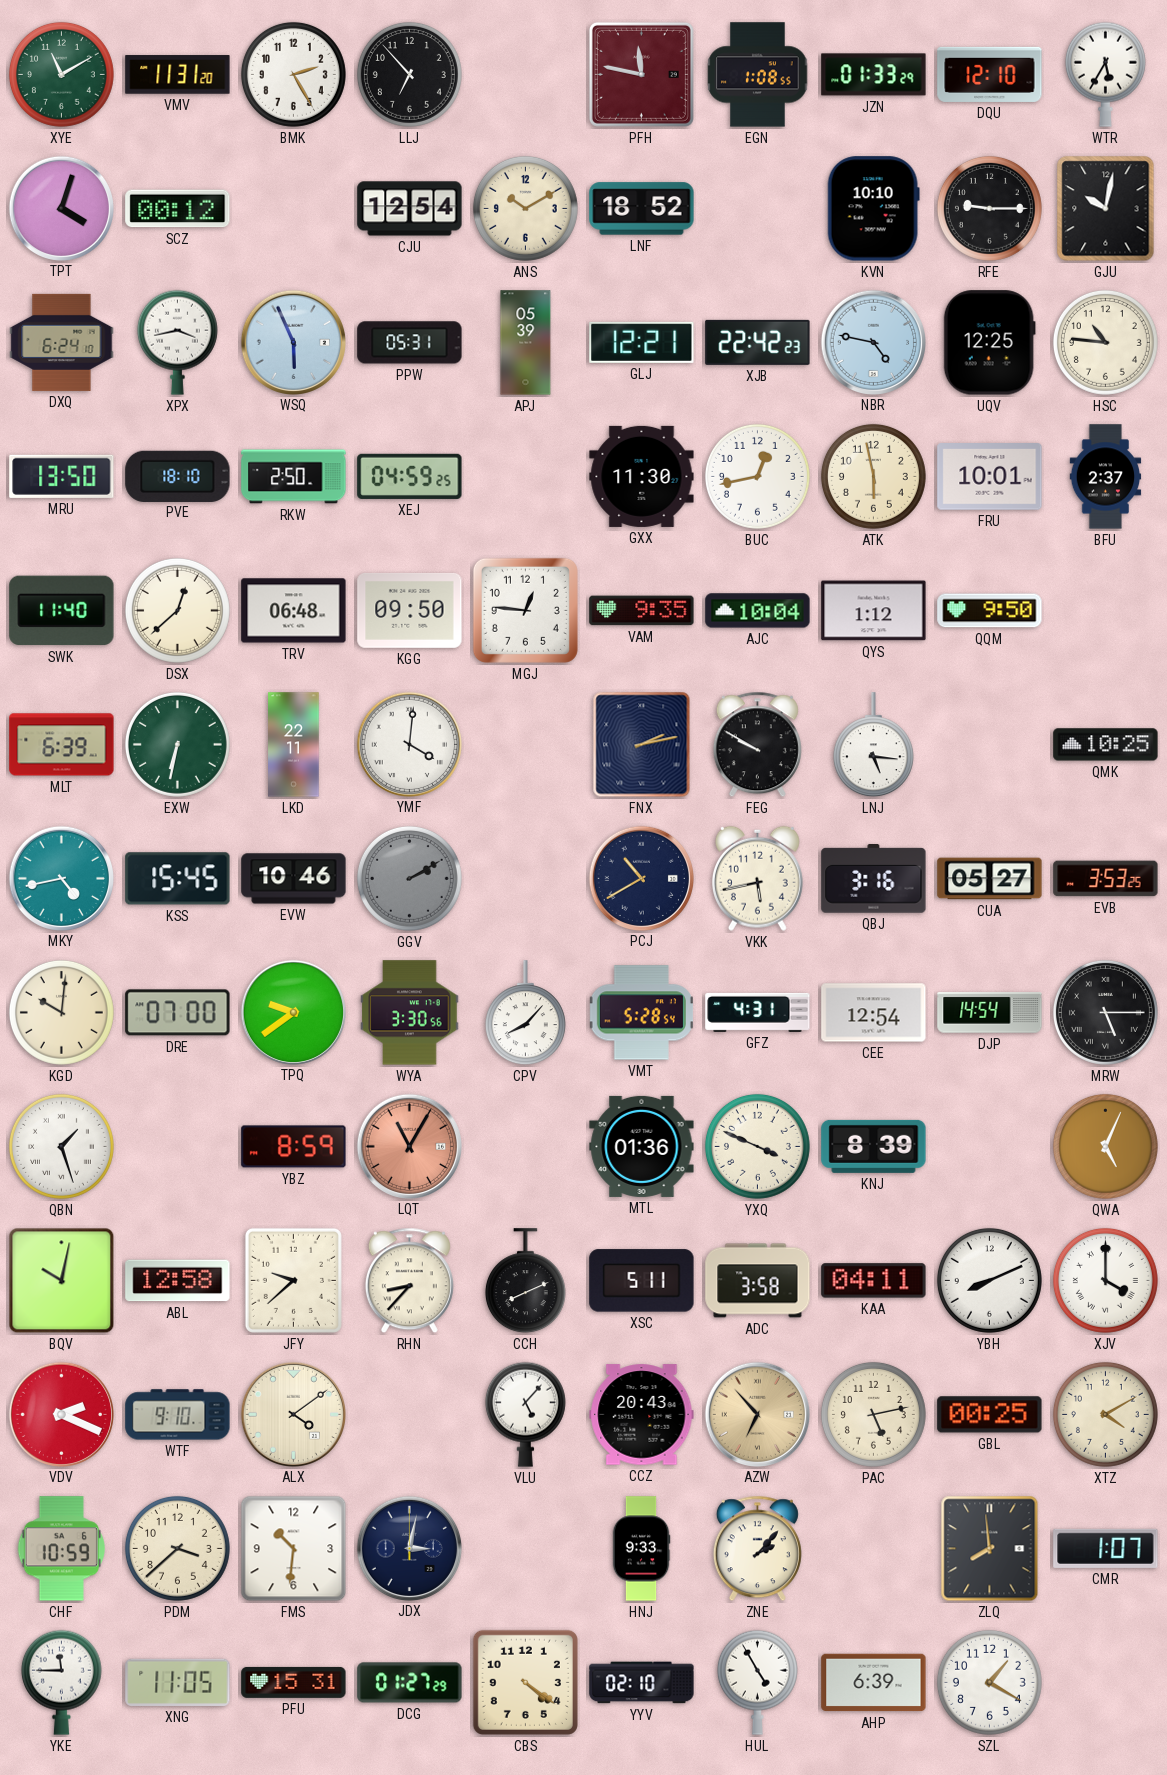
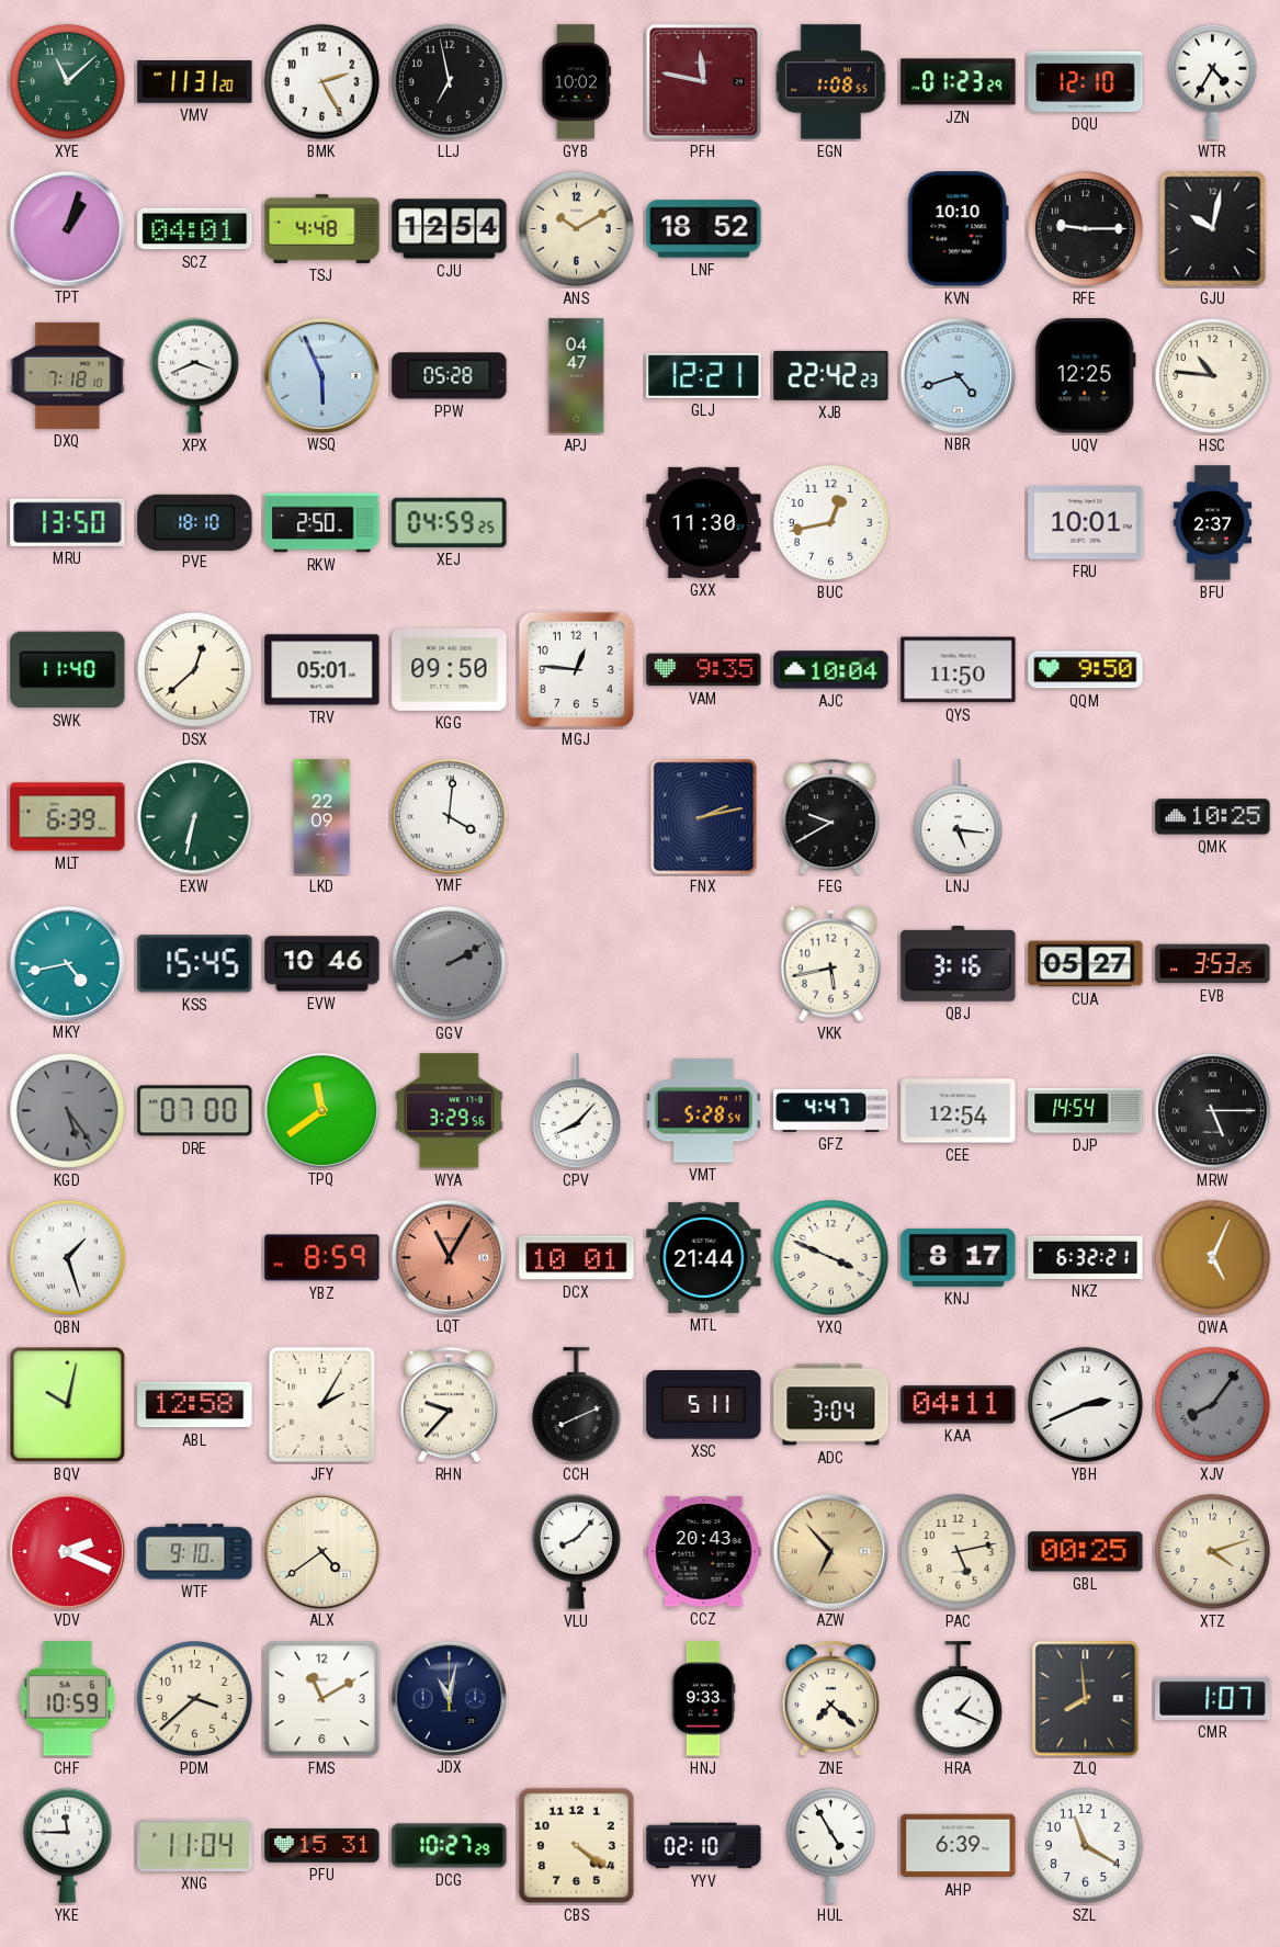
XYE: 11:10 -> 11:08 (67, 81)
LLJ: 6:53 -> 6:58 (449, 81)
GYB: none -> 10:02 (577, 82)
JZN: 01:33 -> 01:23 (959, 82)
WTR: 5:35 -> 4:35 (1212, 81)
TPT: 4:03 -> 1:03 (67, 228)
SCZ: 00:12 -> 04:01 (195, 229)
TSJ: none -> 4:48 (322, 228)
DXQ: 6:24 -> 7:18 (68, 375)
XPX: 3:43 -> 3:41 (194, 375)
PPW: 05:31 -> 05:28 (450, 376)
APJ: 05:39 -> 04:47 (577, 376)
NBR: 4:47 -> 4:42 (958, 375)
ATK: 5:58 -> none (873, 476)
TRV: 06:48 -> 05:01 (322, 670)
QYS: 1:12 -> 11:50 (959, 670)
LKD: 22:11 -> 22:09 (322, 817)
FEG: 9:50 -> 9:40 (830, 817)
PCJ: 10:40 -> none (641, 878)
KGD: 10:01 -> 5:24 (67, 1110)
KGD dial: cream -> grey (67, 1110)
TPQ: 9:39 -> 11:39 (321, 1110)
WYA: 3:30 -> 3:29 (450, 1111)
GFZ: 4:31 -> 4:47 (831, 1110)
DCX: none -> 10:01 (577, 1258)
MTL: 01:36 -> 21:44 (704, 1257)
KNJ: 8:39 -> 8:17 (959, 1257)
NKZ: none -> 6:32 (1086, 1257)
JFY: 9:38 -> 2:05 (321, 1404)
RHN: 8:37 -> 9:37 (449, 1405)
ADC: 3:58 -> 3:04 (831, 1405)
YBH: 8:11 -> 2:41 (1085, 1404)
XJV: 4:00 -> 8:06 (1212, 1404)
XJV dial: white -> grey (1212, 1404)
ALX: 4:09 -> 4:39 (321, 1551)
VLU: 5:07 -> 8:07 (576, 1551)
XTZ: 4:10 -> 4:12 (1212, 1551)
FMS: 10:31 -> 11:10 (322, 1699)
JDX: 3:02 -> 11:02 (449, 1698)
ZNE: 2:07 -> 7:22 (830, 1699)
HRA: none -> 1:19 (958, 1699)
XNG: 11:05 -> 11:04 (195, 1845)
DCG: 01:27 -> 10:27 (450, 1846)
SZL: 1:20 -> 11:20 (1085, 1845)
